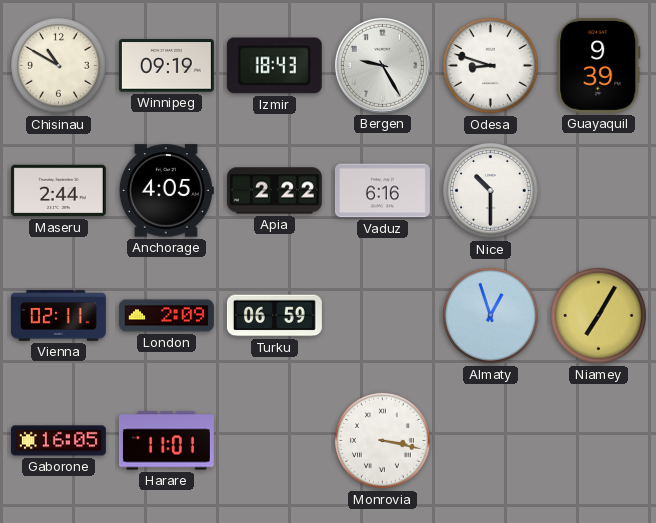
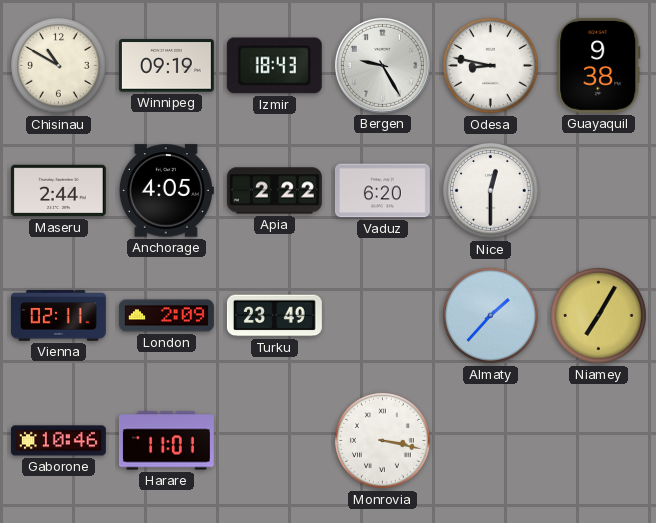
Odesa: 8:48 -> 8:47 (491, 66)
Guayaquil: 9:39 -> 9:38 (599, 65)
Vaduz: 6:16 -> 6:20 (382, 191)
Nice: 10:30 -> 12:30 (491, 191)
Turku: 06:59 -> 23:49 (274, 316)
Almaty: 12:57 -> 1:37 (491, 316)
Gaborone: 16:05 -> 10:46 (58, 441)
